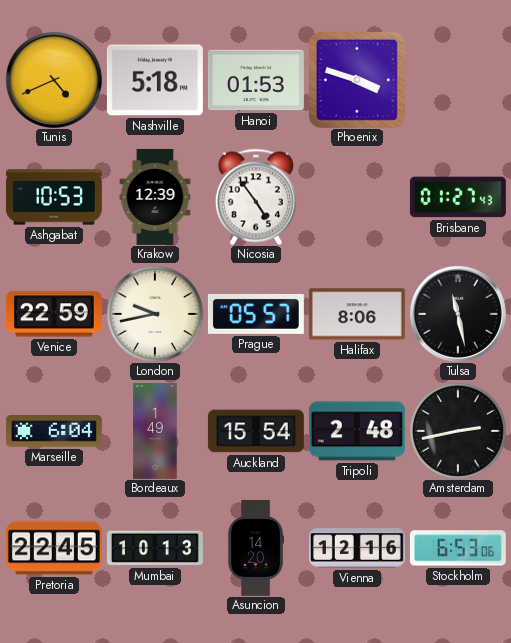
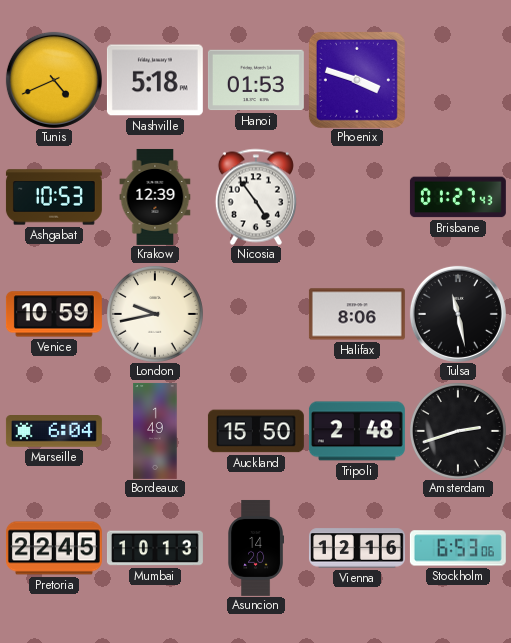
Venice: 22:59 -> 10:59 (54, 314)
Prague: 05:57 -> none (256, 314)
Auckland: 15:54 -> 15:50 (256, 431)
Amsterdam: 2:43 -> 2:42 (458, 431)
